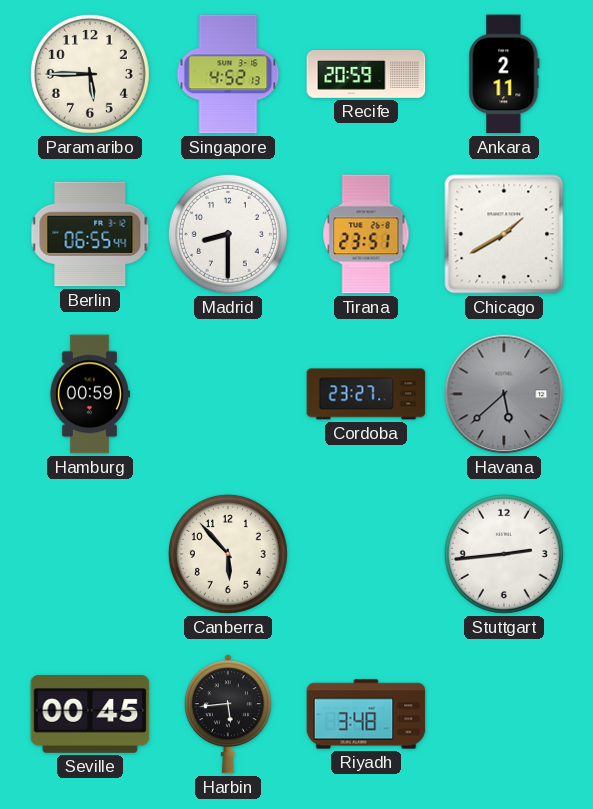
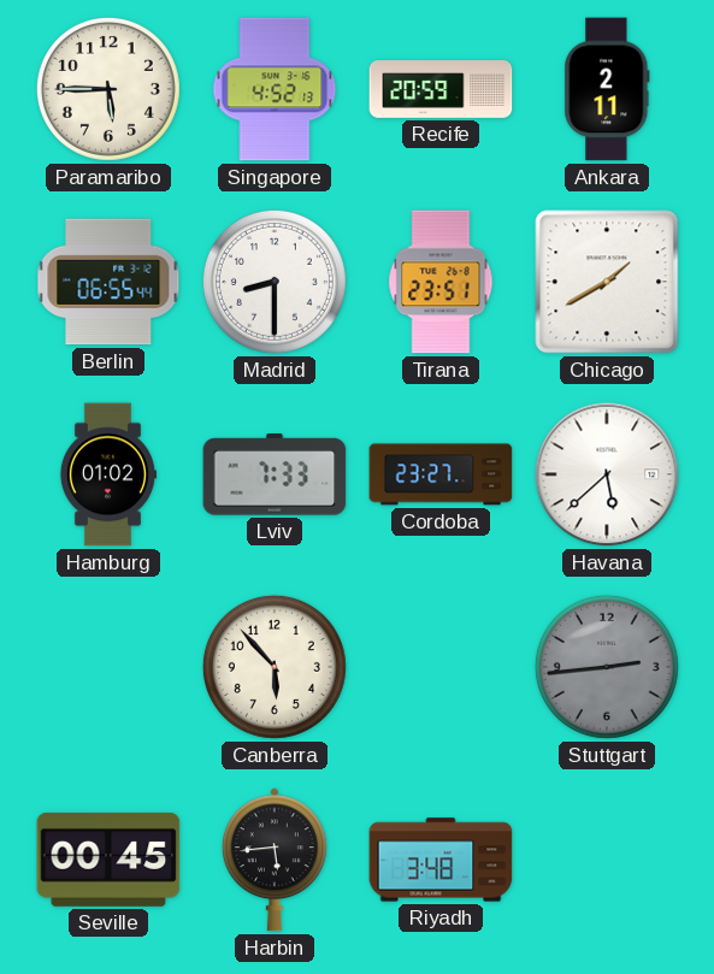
Hamburg: 00:59 -> 01:02 (107, 474)
Lviv: none -> 7:33 (275, 474)
Havana dial: grey -> white (607, 474)
Stuttgart dial: white -> grey (607, 667)
